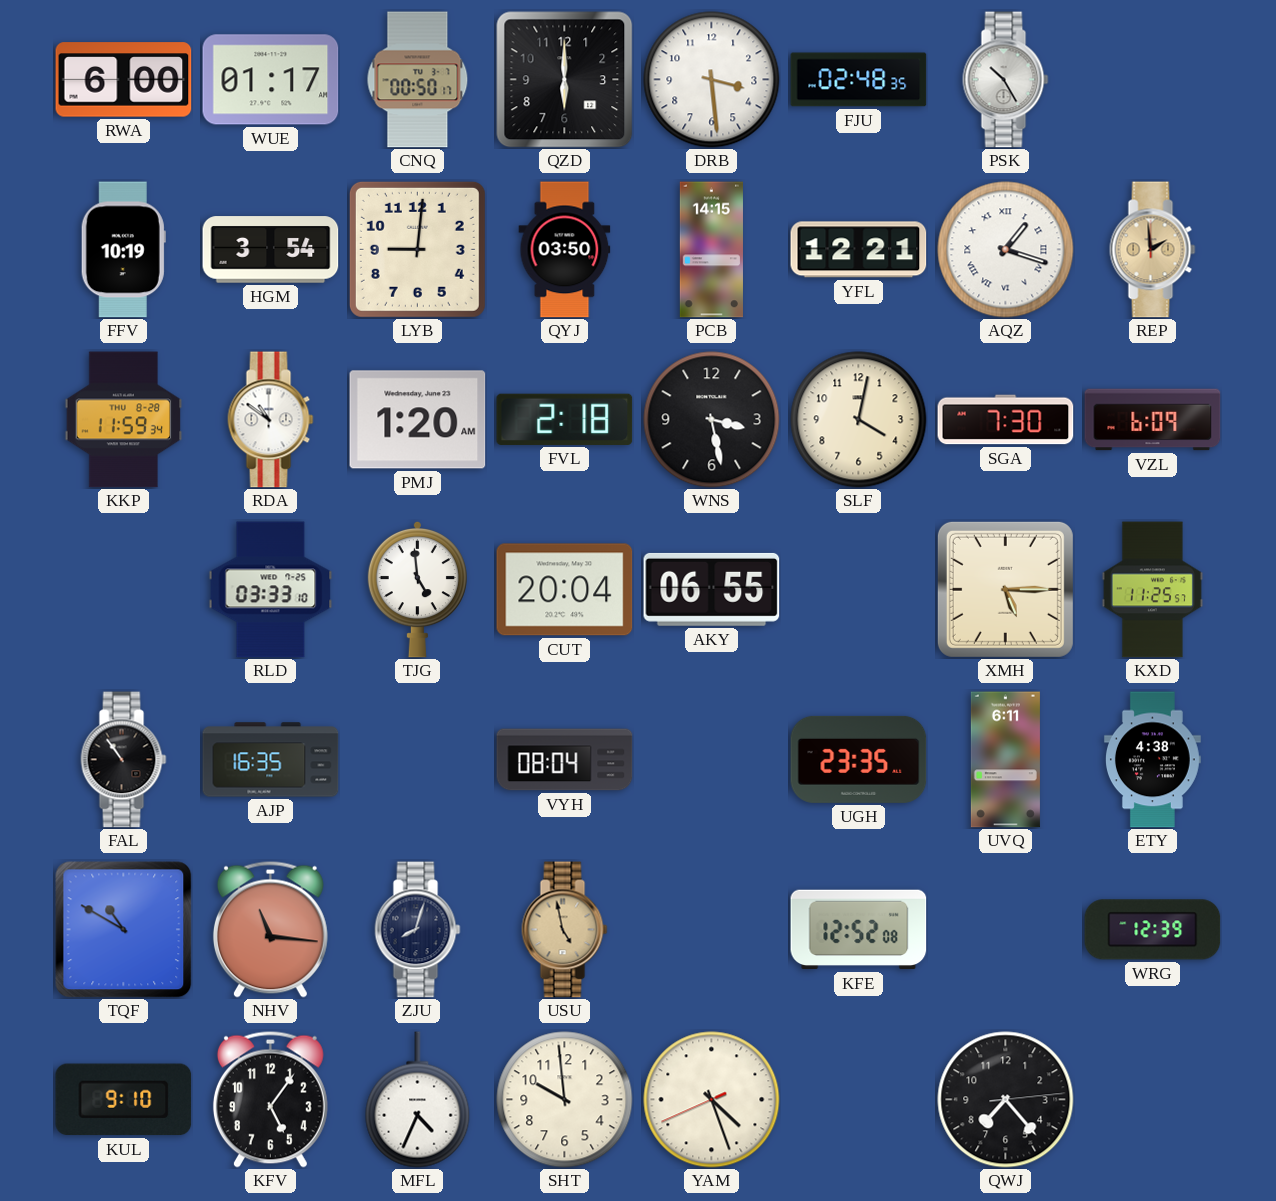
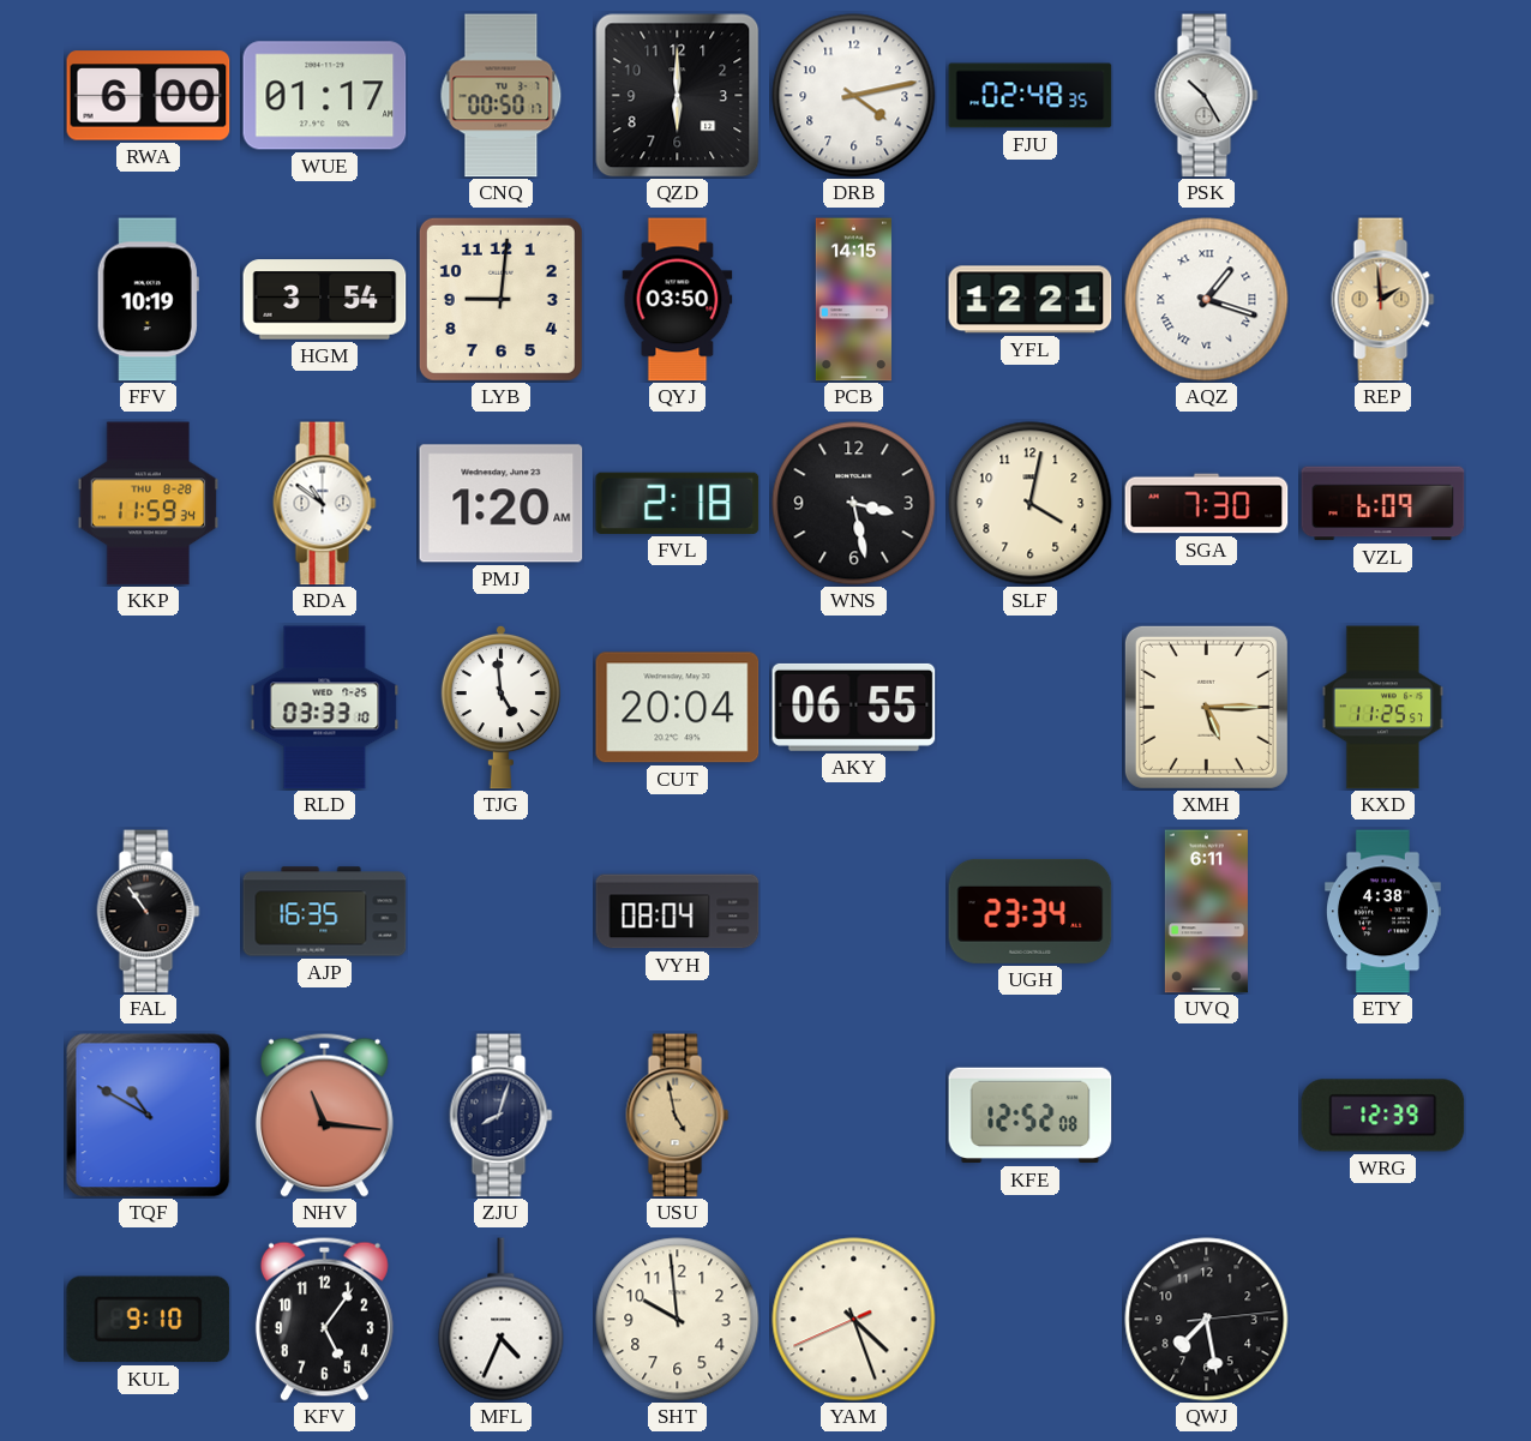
DRB: 3:29 -> 4:13 (854, 96)
UGH: 23:35 -> 23:34 (1031, 911)
QWJ: 7:23 -> 7:28 (1207, 1320)
